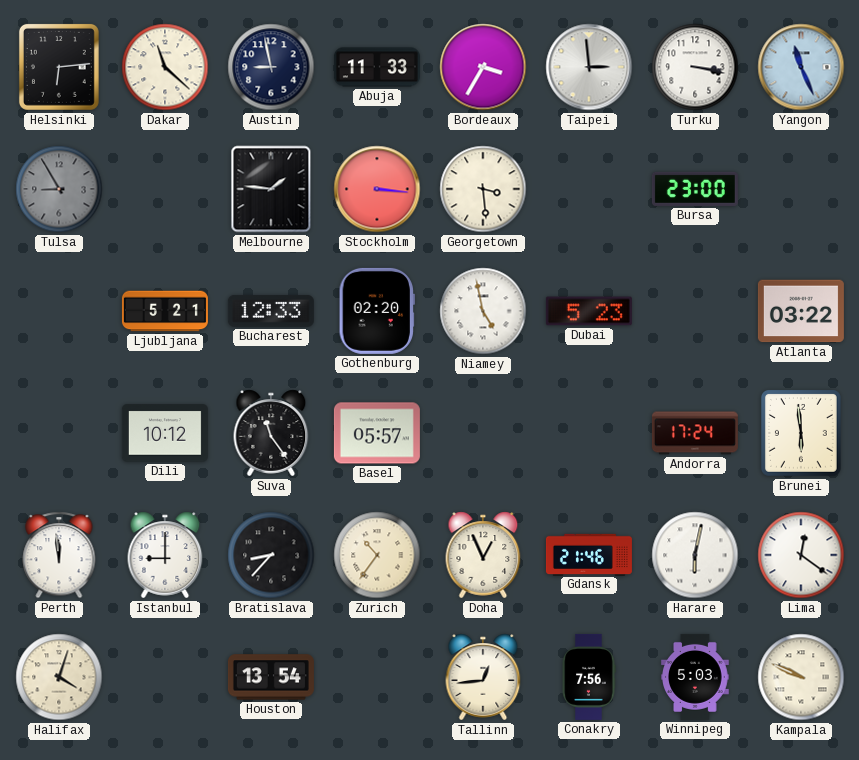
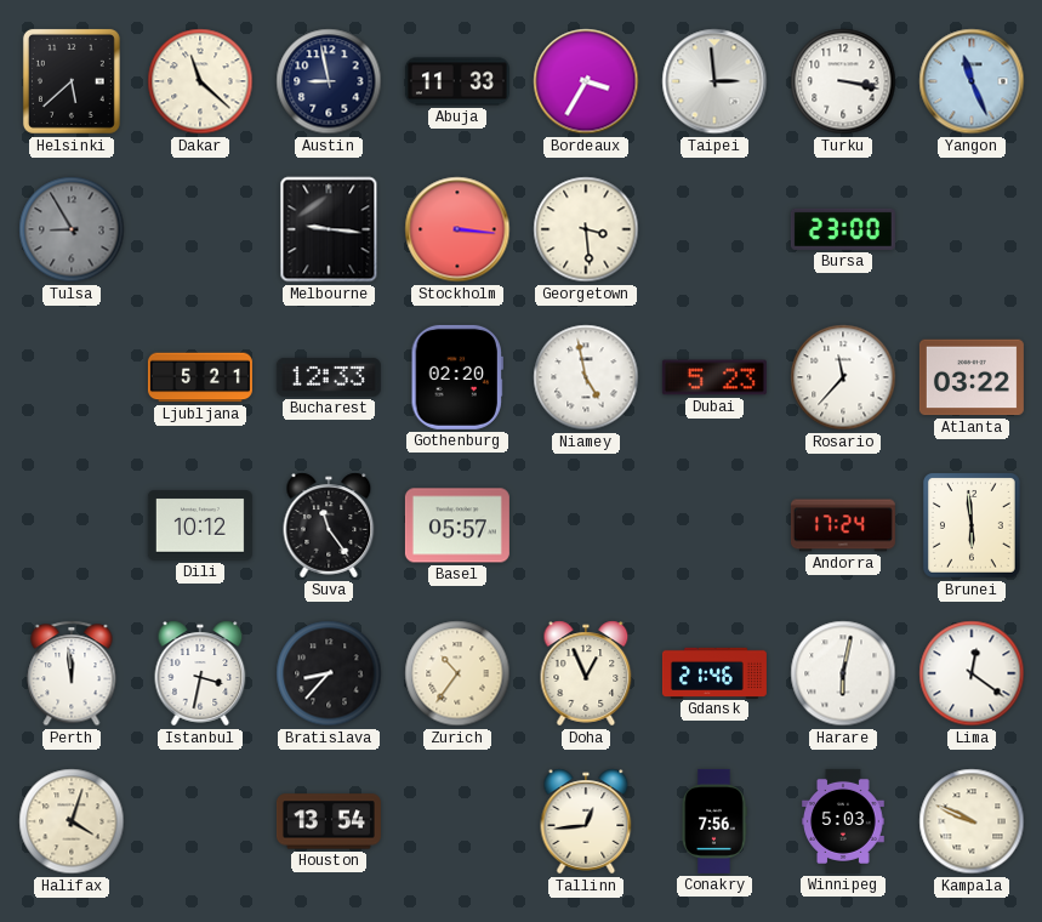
Helsinki: 6:14 -> 5:38 (72, 81)
Melbourne: 1:46 -> 9:16 (329, 229)
Rosario: none -> 11:37 (843, 377)
Istanbul: 9:00 -> 3:32 (200, 673)
